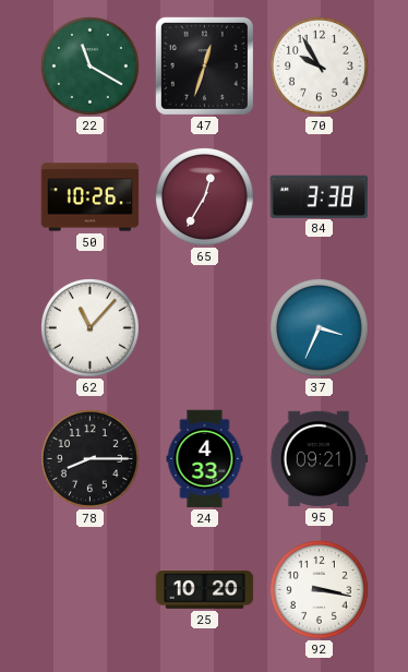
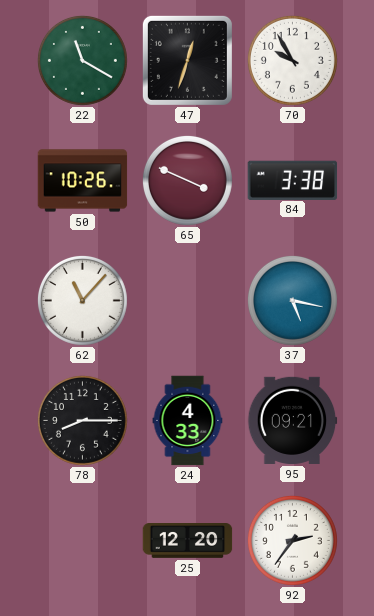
65: 12:35 -> 3:49 (187, 180)
37: 3:34 -> 5:17 (292, 300)
25: 10:20 -> 12:20 (188, 541)
92: 3:17 -> 2:36 (292, 540)
